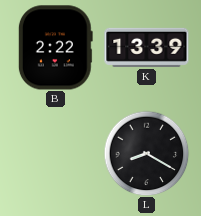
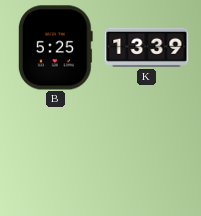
B: 2:22 -> 5:25 (55, 48)
L: 8:20 -> none (146, 153)
